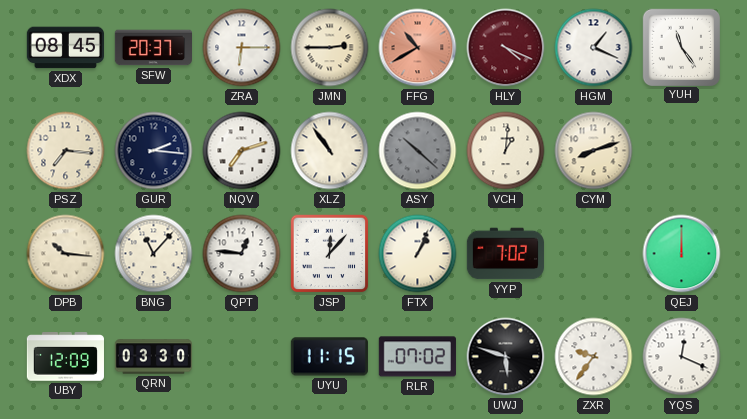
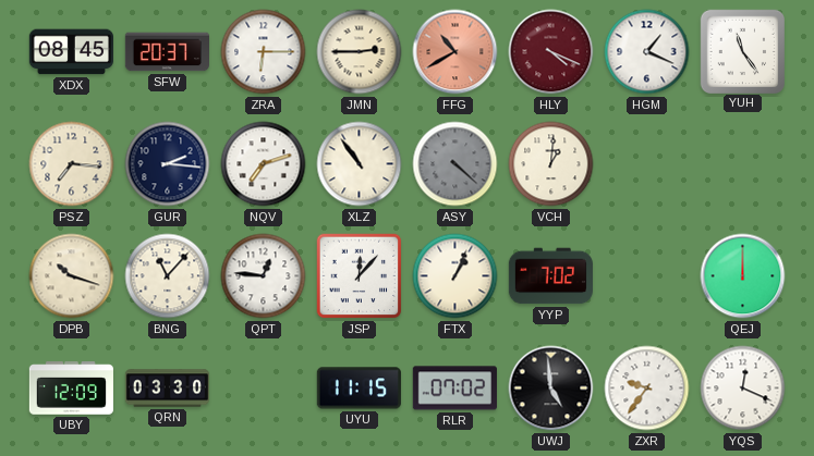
ASY: 10:22 -> 4:22 (455, 164)
CYM: 8:12 -> none (594, 151)
DPB: 10:16 -> 10:18 (72, 276)
UWJ: 5:48 -> 4:59 (551, 389)
